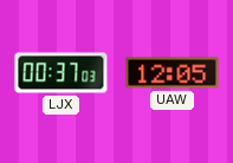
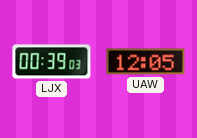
LJX: 00:37 -> 00:39 (52, 62)
